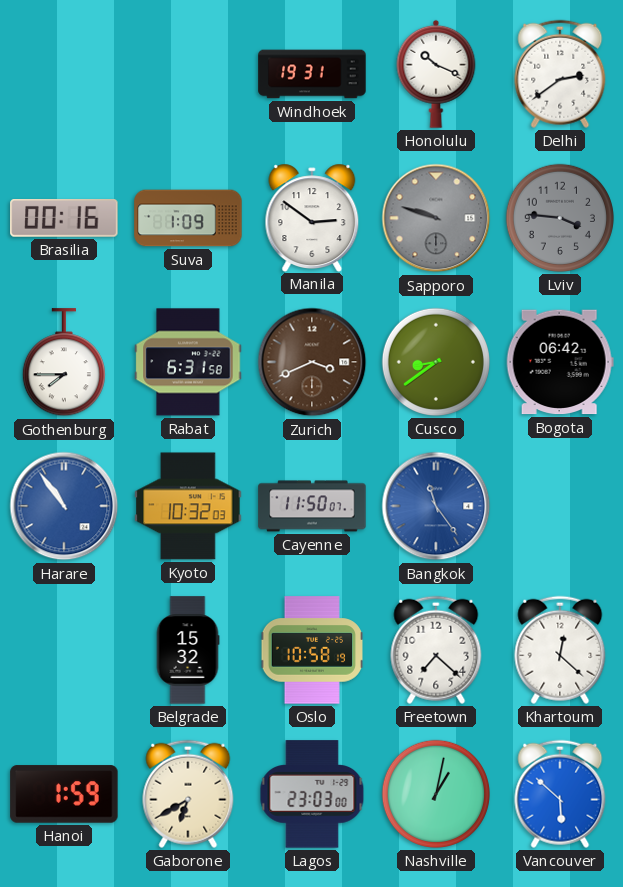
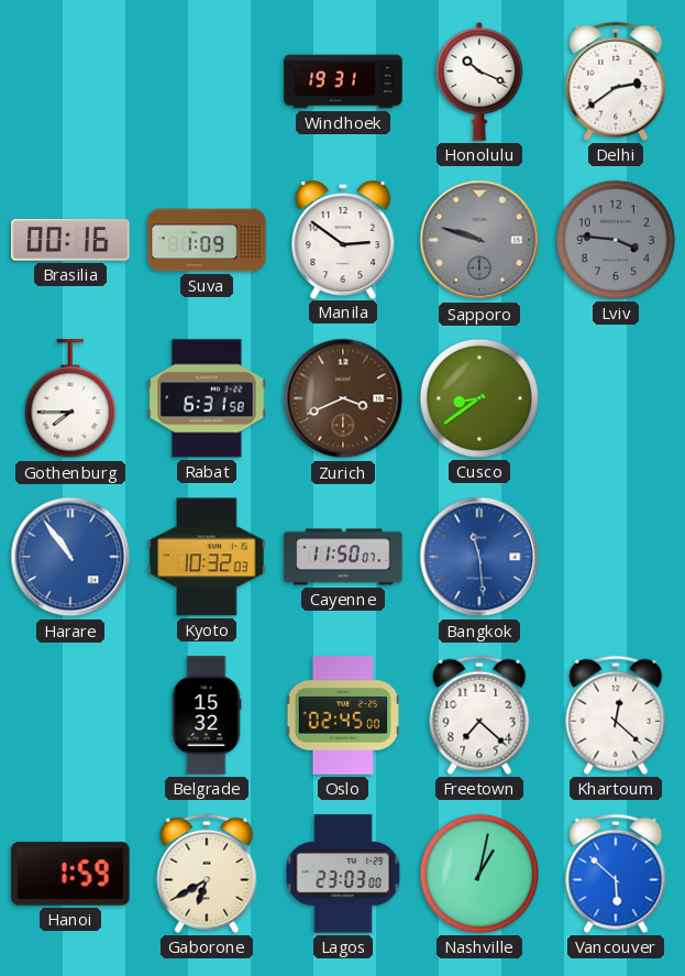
Bogota: 06:42 -> none (560, 362)
Bangkok: 11:24 -> 11:29 (479, 557)
Oslo: 10:58 -> 02:45 (342, 715)
